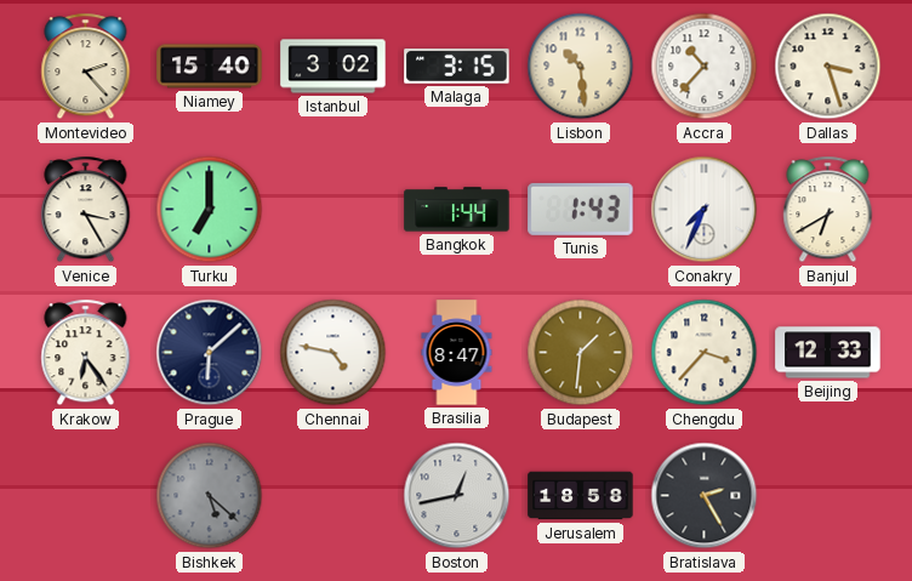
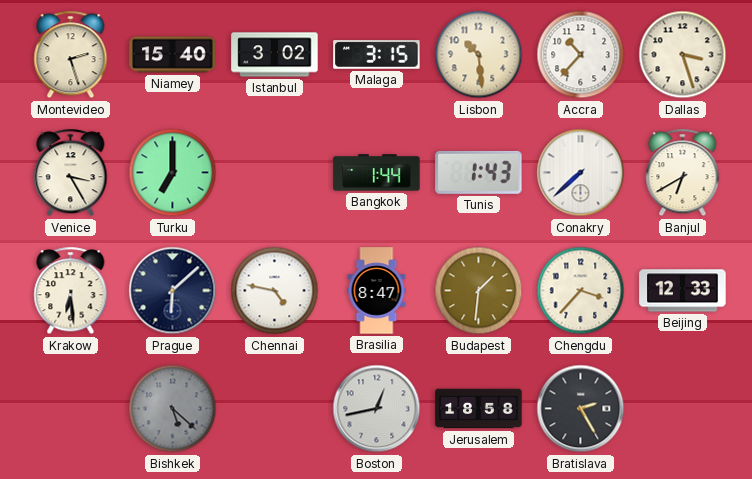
Montevideo: 2:23 -> 2:27 (71, 55)
Conakry: 7:34 -> 7:38 (581, 173)
Krakow: 6:24 -> 6:29 (71, 291)
